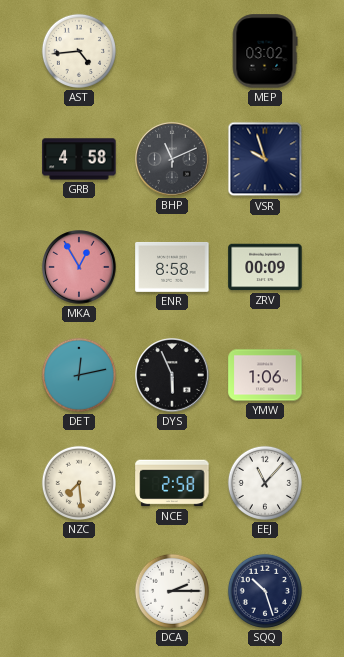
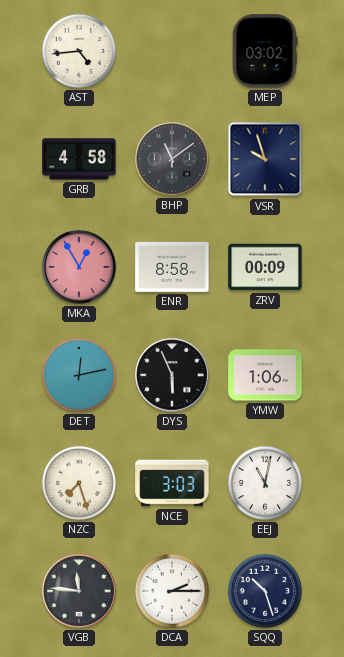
BHP: 11:11 -> 11:09 (172, 159)
NZC: 7:29 -> 7:27 (79, 483)
NCE: 2:58 -> 3:03 (172, 483)
EEJ: 11:07 -> 11:02 (265, 483)
VGB: none -> 11:46 (79, 591)
